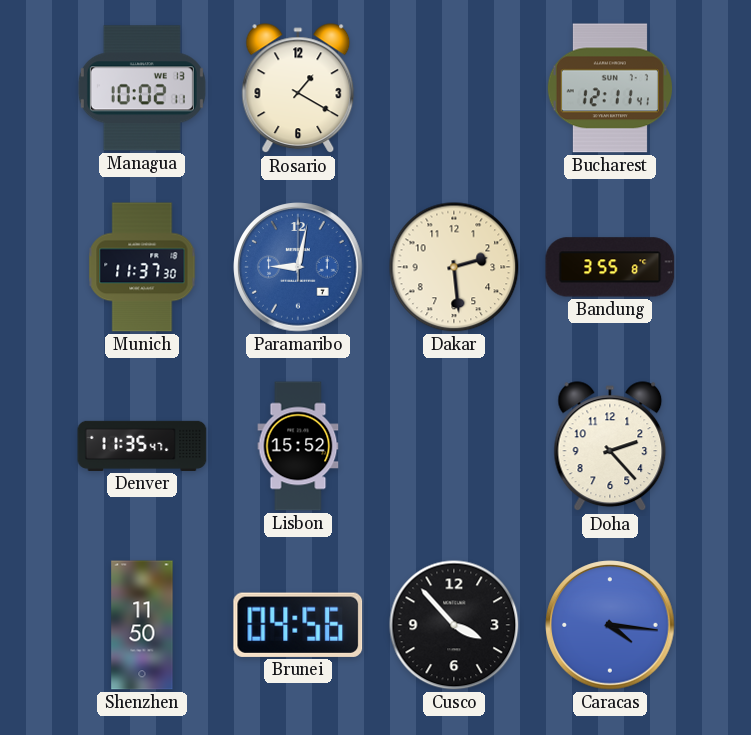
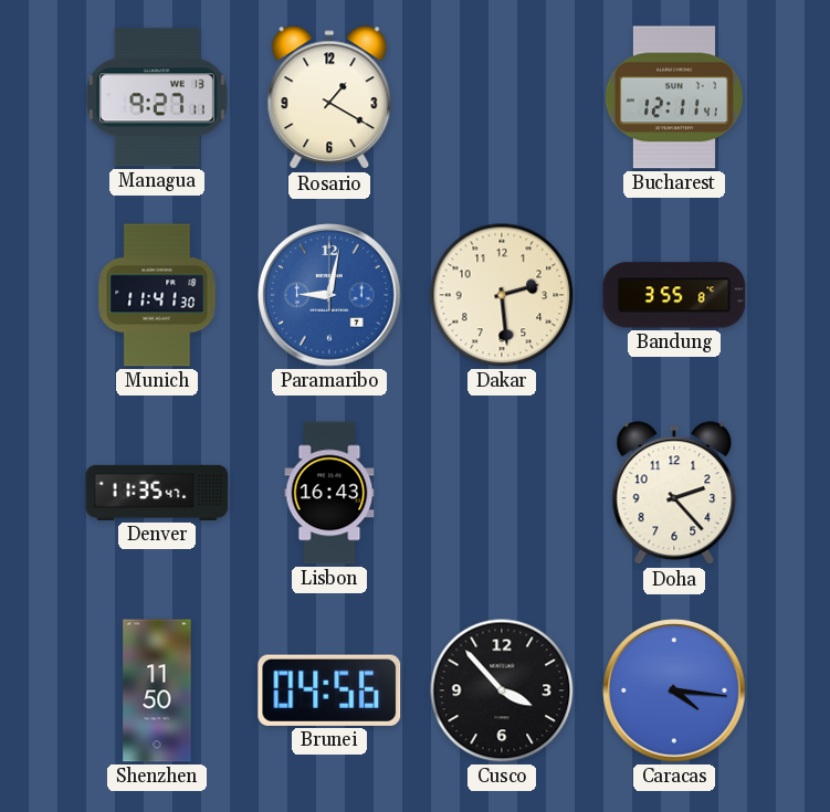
Managua: 10:02 -> 9:27 (157, 97)
Munich: 11:37 -> 11:41 (157, 295)
Lisbon: 15:52 -> 16:43 (329, 493)
